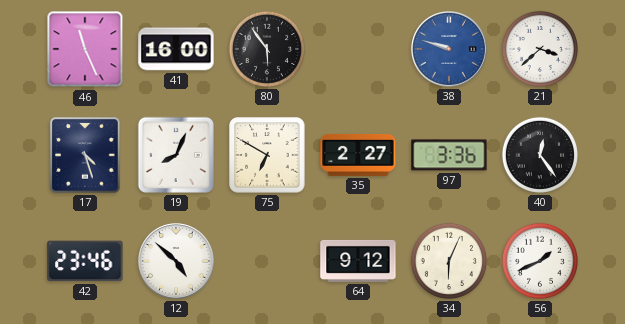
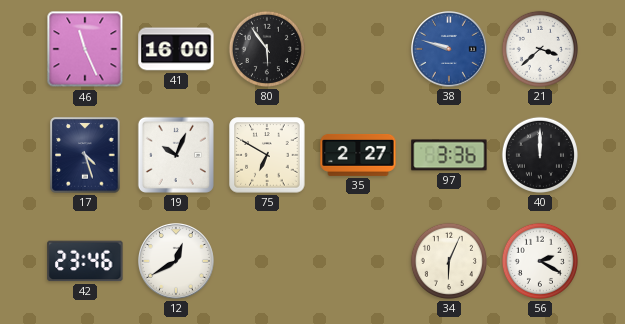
19: 8:04 -> 10:04 (176, 155)
40: 12:24 -> 12:00 (540, 155)
12: 4:52 -> 12:40 (177, 262)
64: 9:12 -> none (358, 261)
56: 1:41 -> 2:20 (540, 261)
